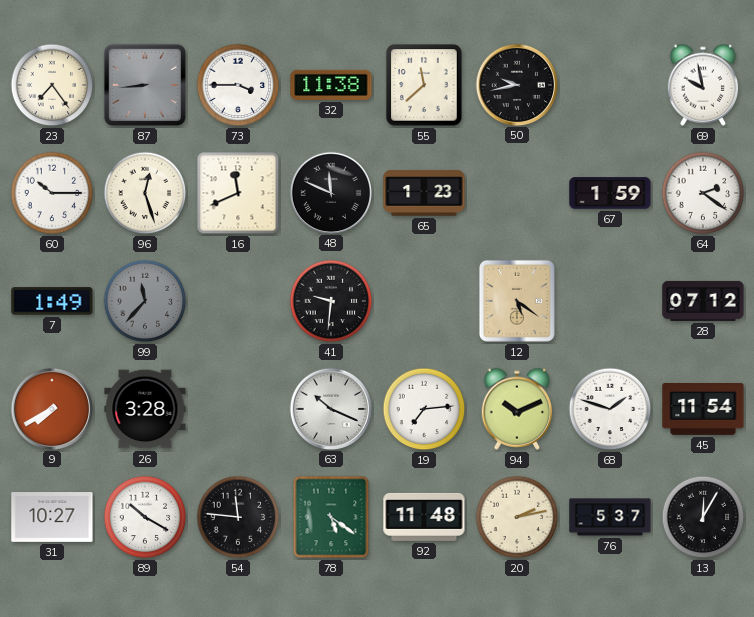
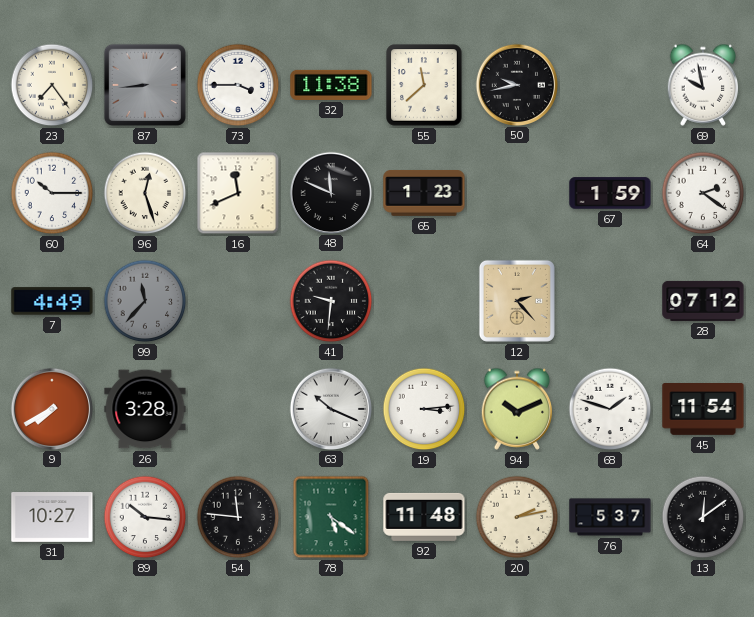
7: 1:49 -> 4:49 (52, 301)
12: 5:21 -> 2:23 (517, 301)
19: 7:14 -> 3:14 (424, 409)
89: 10:20 -> 10:16 (145, 517)
13: 12:05 -> 12:09 (703, 517)
